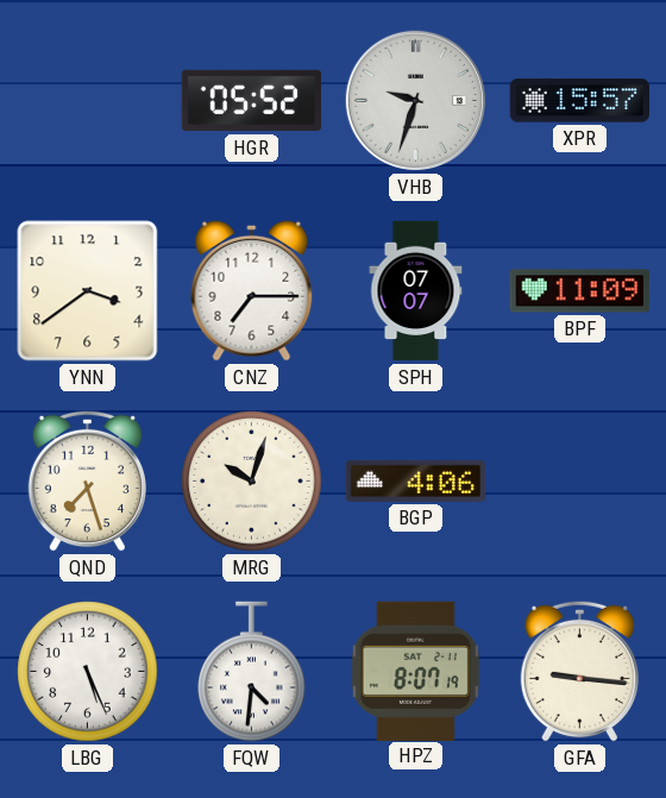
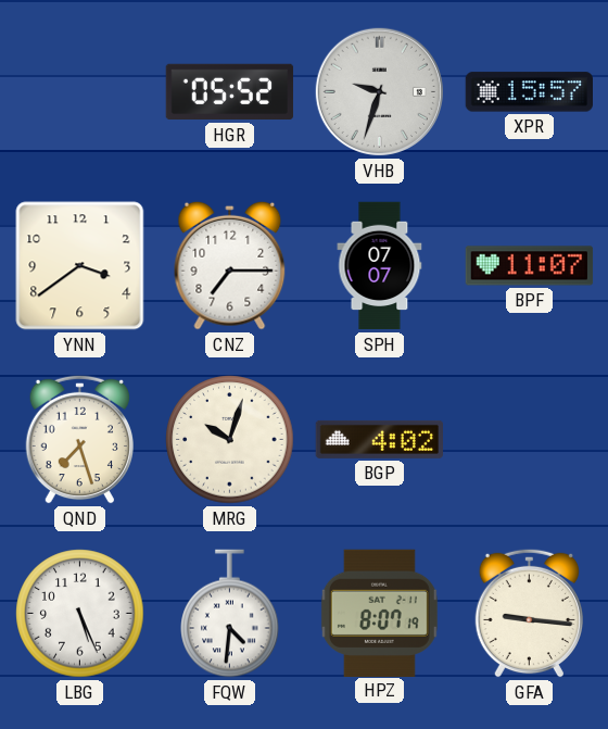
BPF: 11:09 -> 11:07 (530, 266)
BGP: 4:06 -> 4:02 (379, 439)
